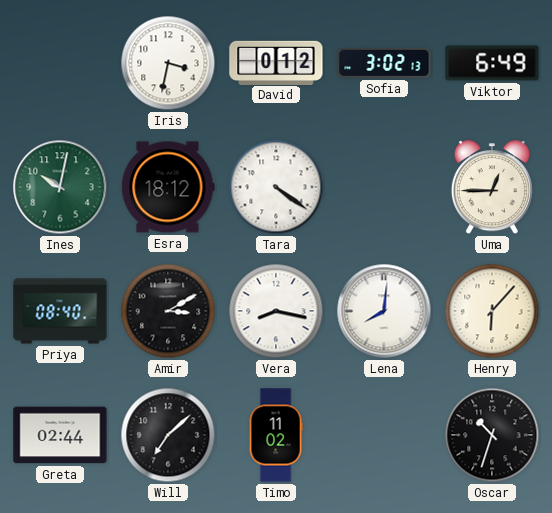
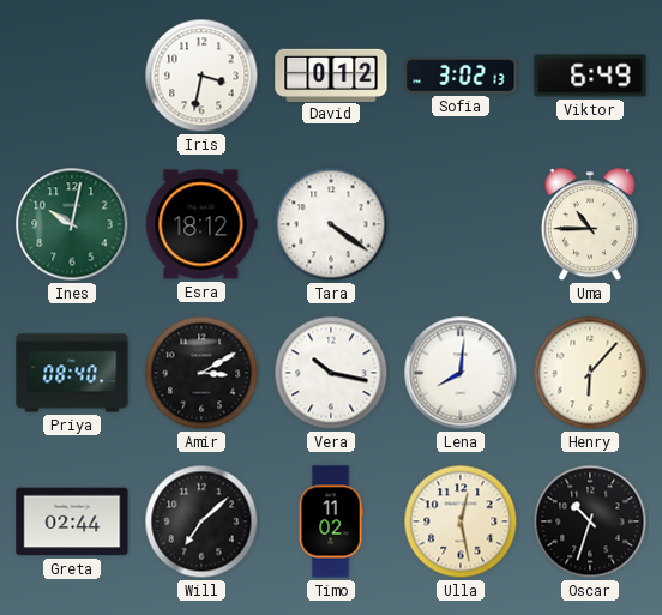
Uma: 12:45 -> 10:45 (590, 225)
Vera: 8:17 -> 10:17 (331, 373)
Ulla: none -> 12:28 (461, 521)
